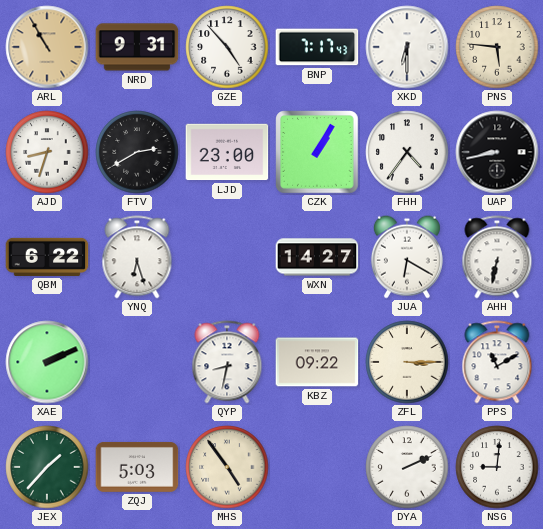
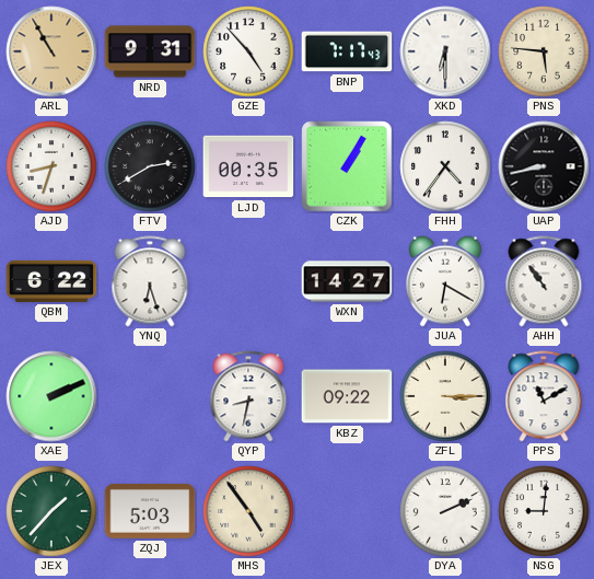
LJD: 23:00 -> 00:35 (248, 166)
AHH: 6:32 -> 10:54 (544, 281)
